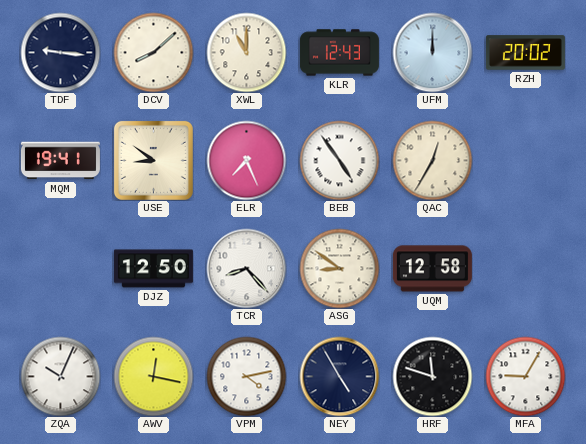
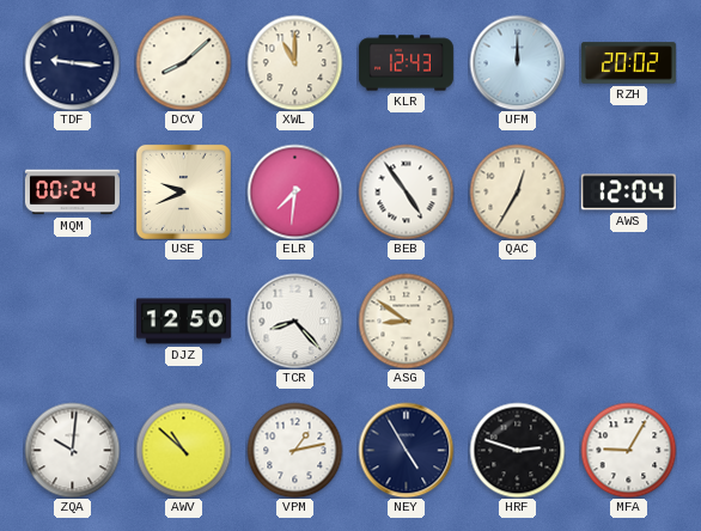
MQM: 19:41 -> 00:24 (72, 193)
USE: 8:51 -> 9:41 (183, 191)
ELR: 7:26 -> 7:31 (294, 191)
AWS: none -> 12:04 (628, 193)
UQM: 12:58 -> none (432, 269)
ZQA: 10:04 -> 10:01 (72, 450)
AWV: 12:17 -> 10:52 (183, 450)
VPM: 4:13 -> 1:13 (294, 450)
HRF: 11:48 -> 2:48 (517, 450)
